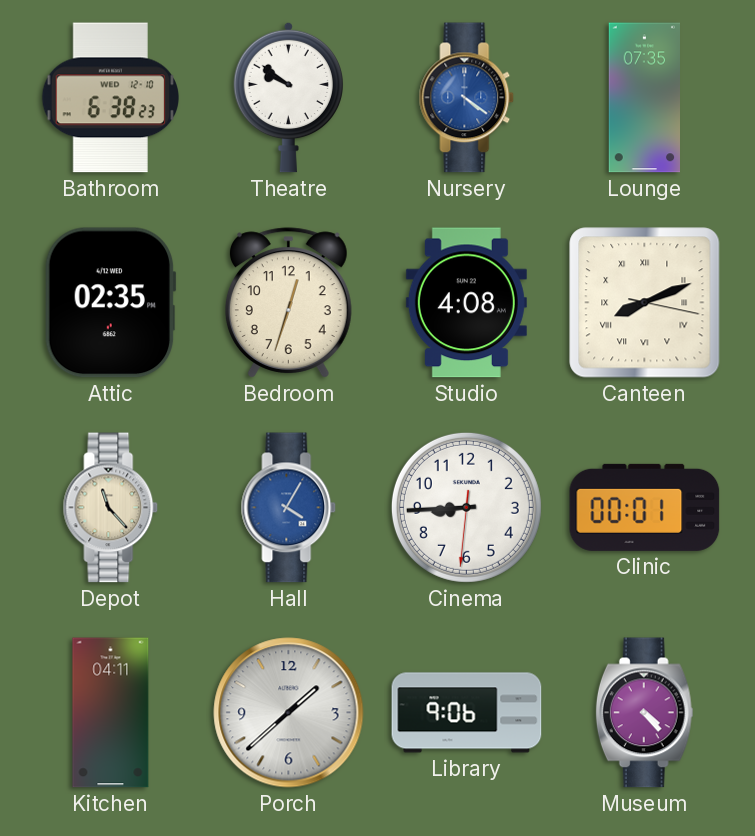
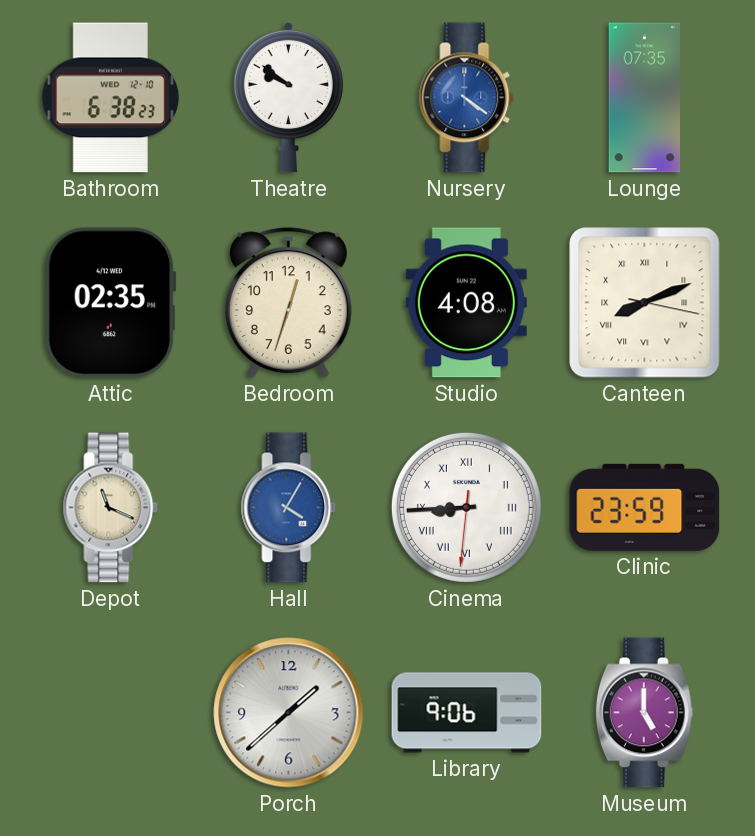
Depot: 11:23 -> 11:19 (111, 508)
Cinema numerals: Arabic -> Roman (466, 507)
Clinic: 00:01 -> 23:59 (645, 507)
Kitchen: 04:11 -> none (111, 713)
Museum: 4:23 -> 5:00 (644, 713)
